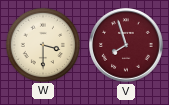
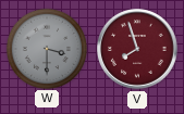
W dial: cream -> grey (46, 48)
